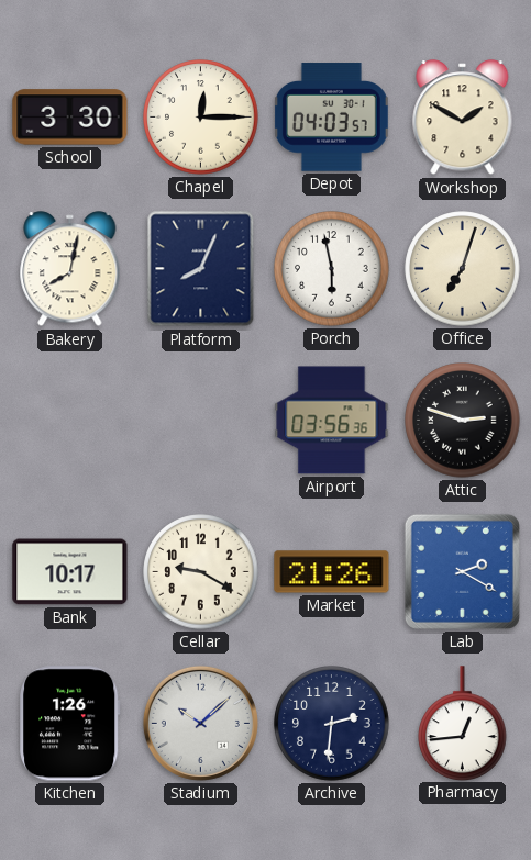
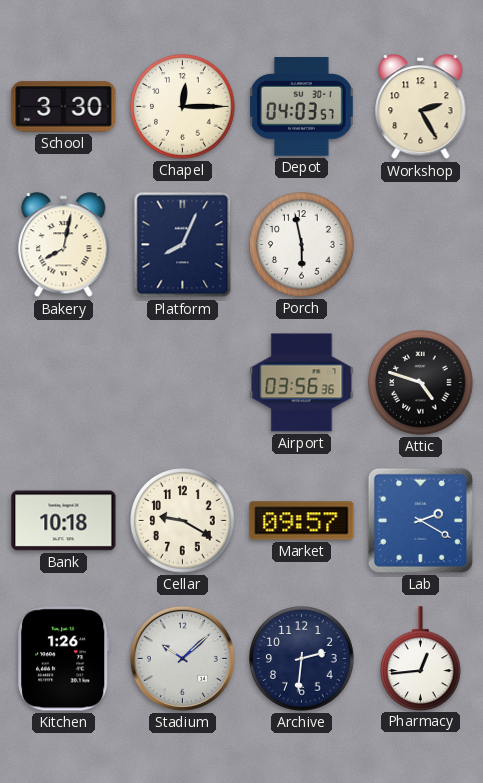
Workshop: 1:50 -> 2:25 (421, 107)
Office: 7:03 -> none (463, 269)
Attic: 2:48 -> 4:48 (421, 383)
Bank: 10:17 -> 10:18 (64, 521)
Market: 21:26 -> 09:57 (302, 521)
